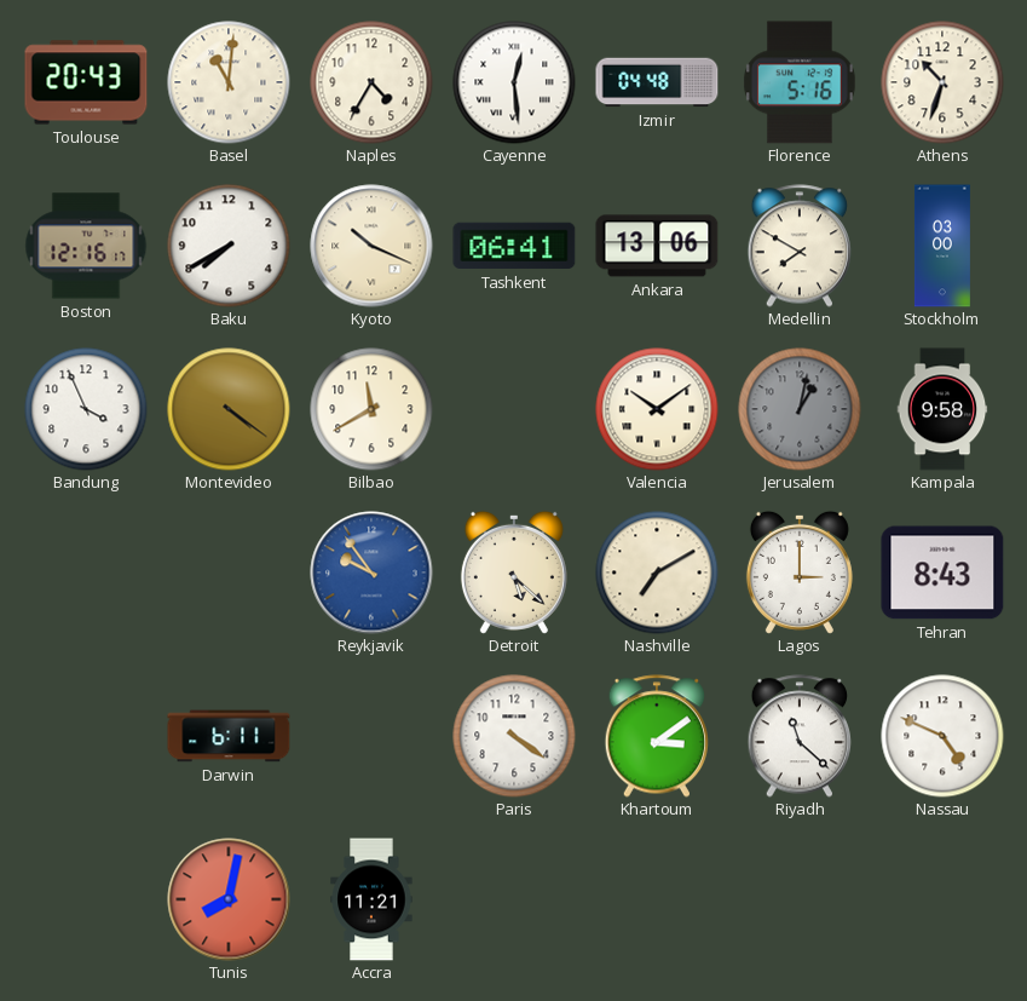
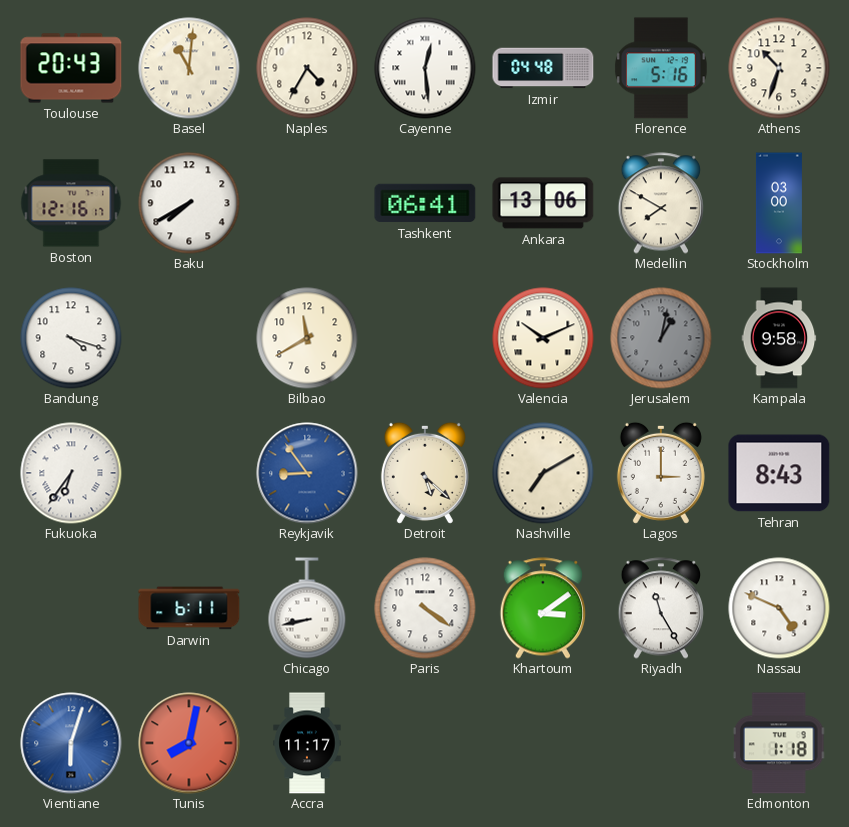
Kyoto: 10:19 -> none (371, 246)
Bandung: 3:56 -> 4:18 (71, 338)
Montevideo: 4:21 -> none (229, 409)
Valencia: 10:09 -> 10:11 (543, 338)
Fukuoka: none -> 6:36 (71, 473)
Reykjavik: 9:54 -> 8:54 (307, 473)
Chicago: none -> 8:43 (307, 608)
Riyadh: 11:22 -> 11:25 (660, 608)
Vientiane: none -> 6:03 (71, 743)
Accra: 11:21 -> 11:17 (307, 743)
Edmonton: none -> 1:18 (780, 743)
